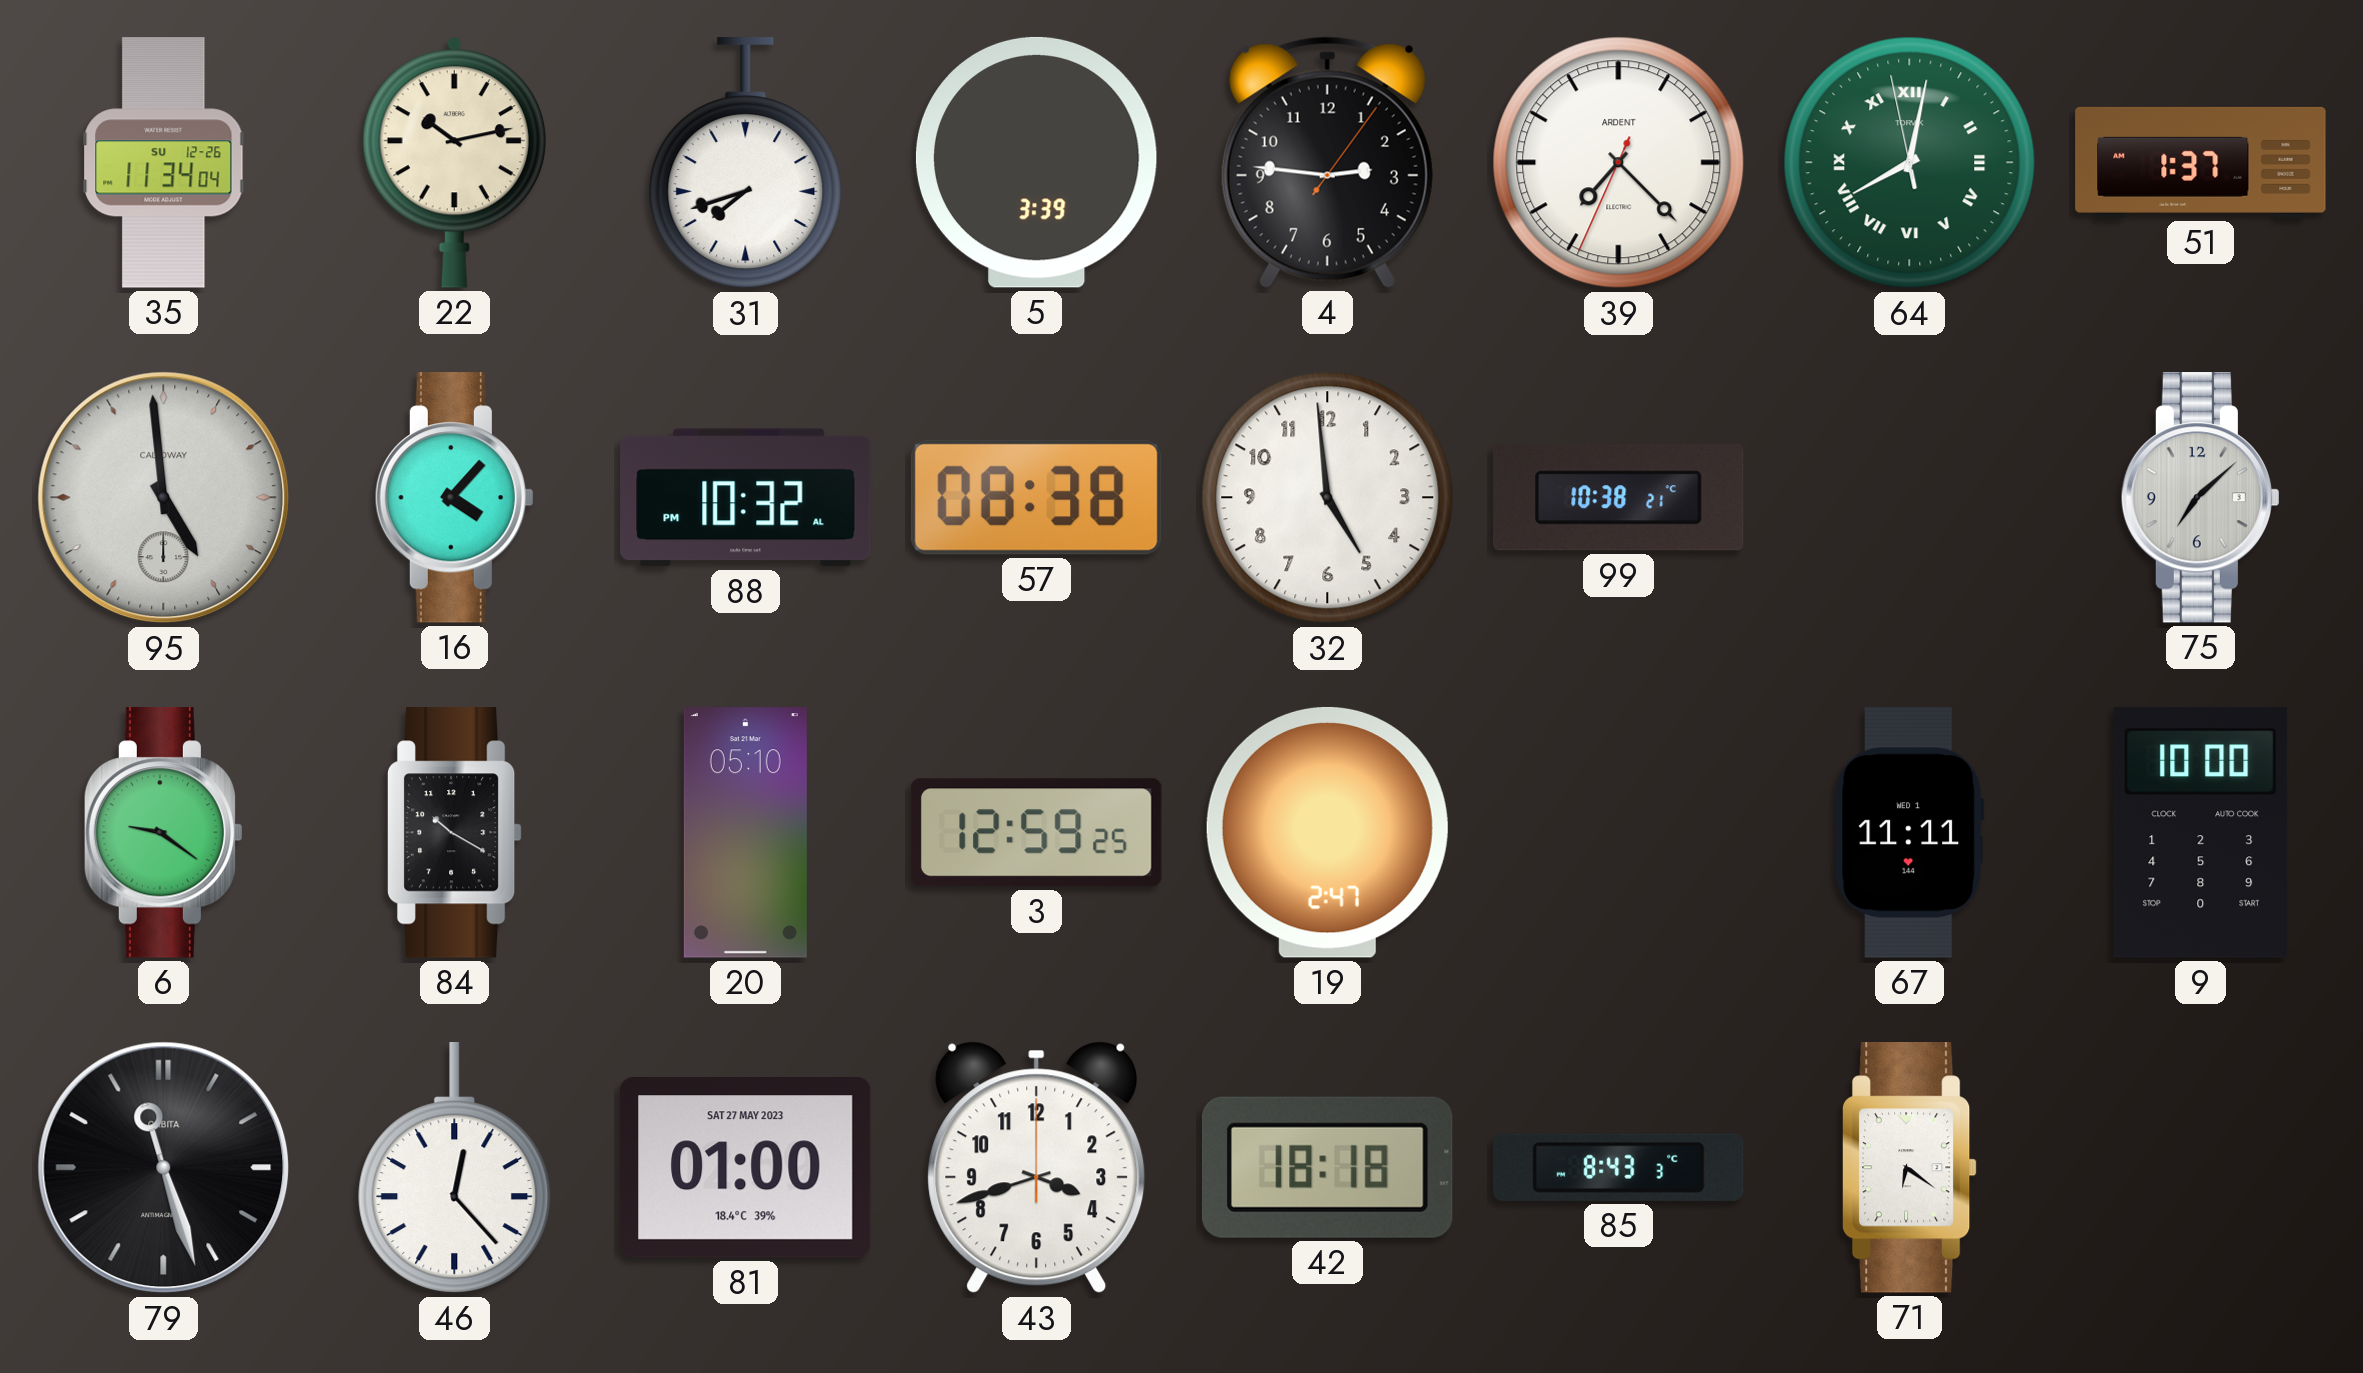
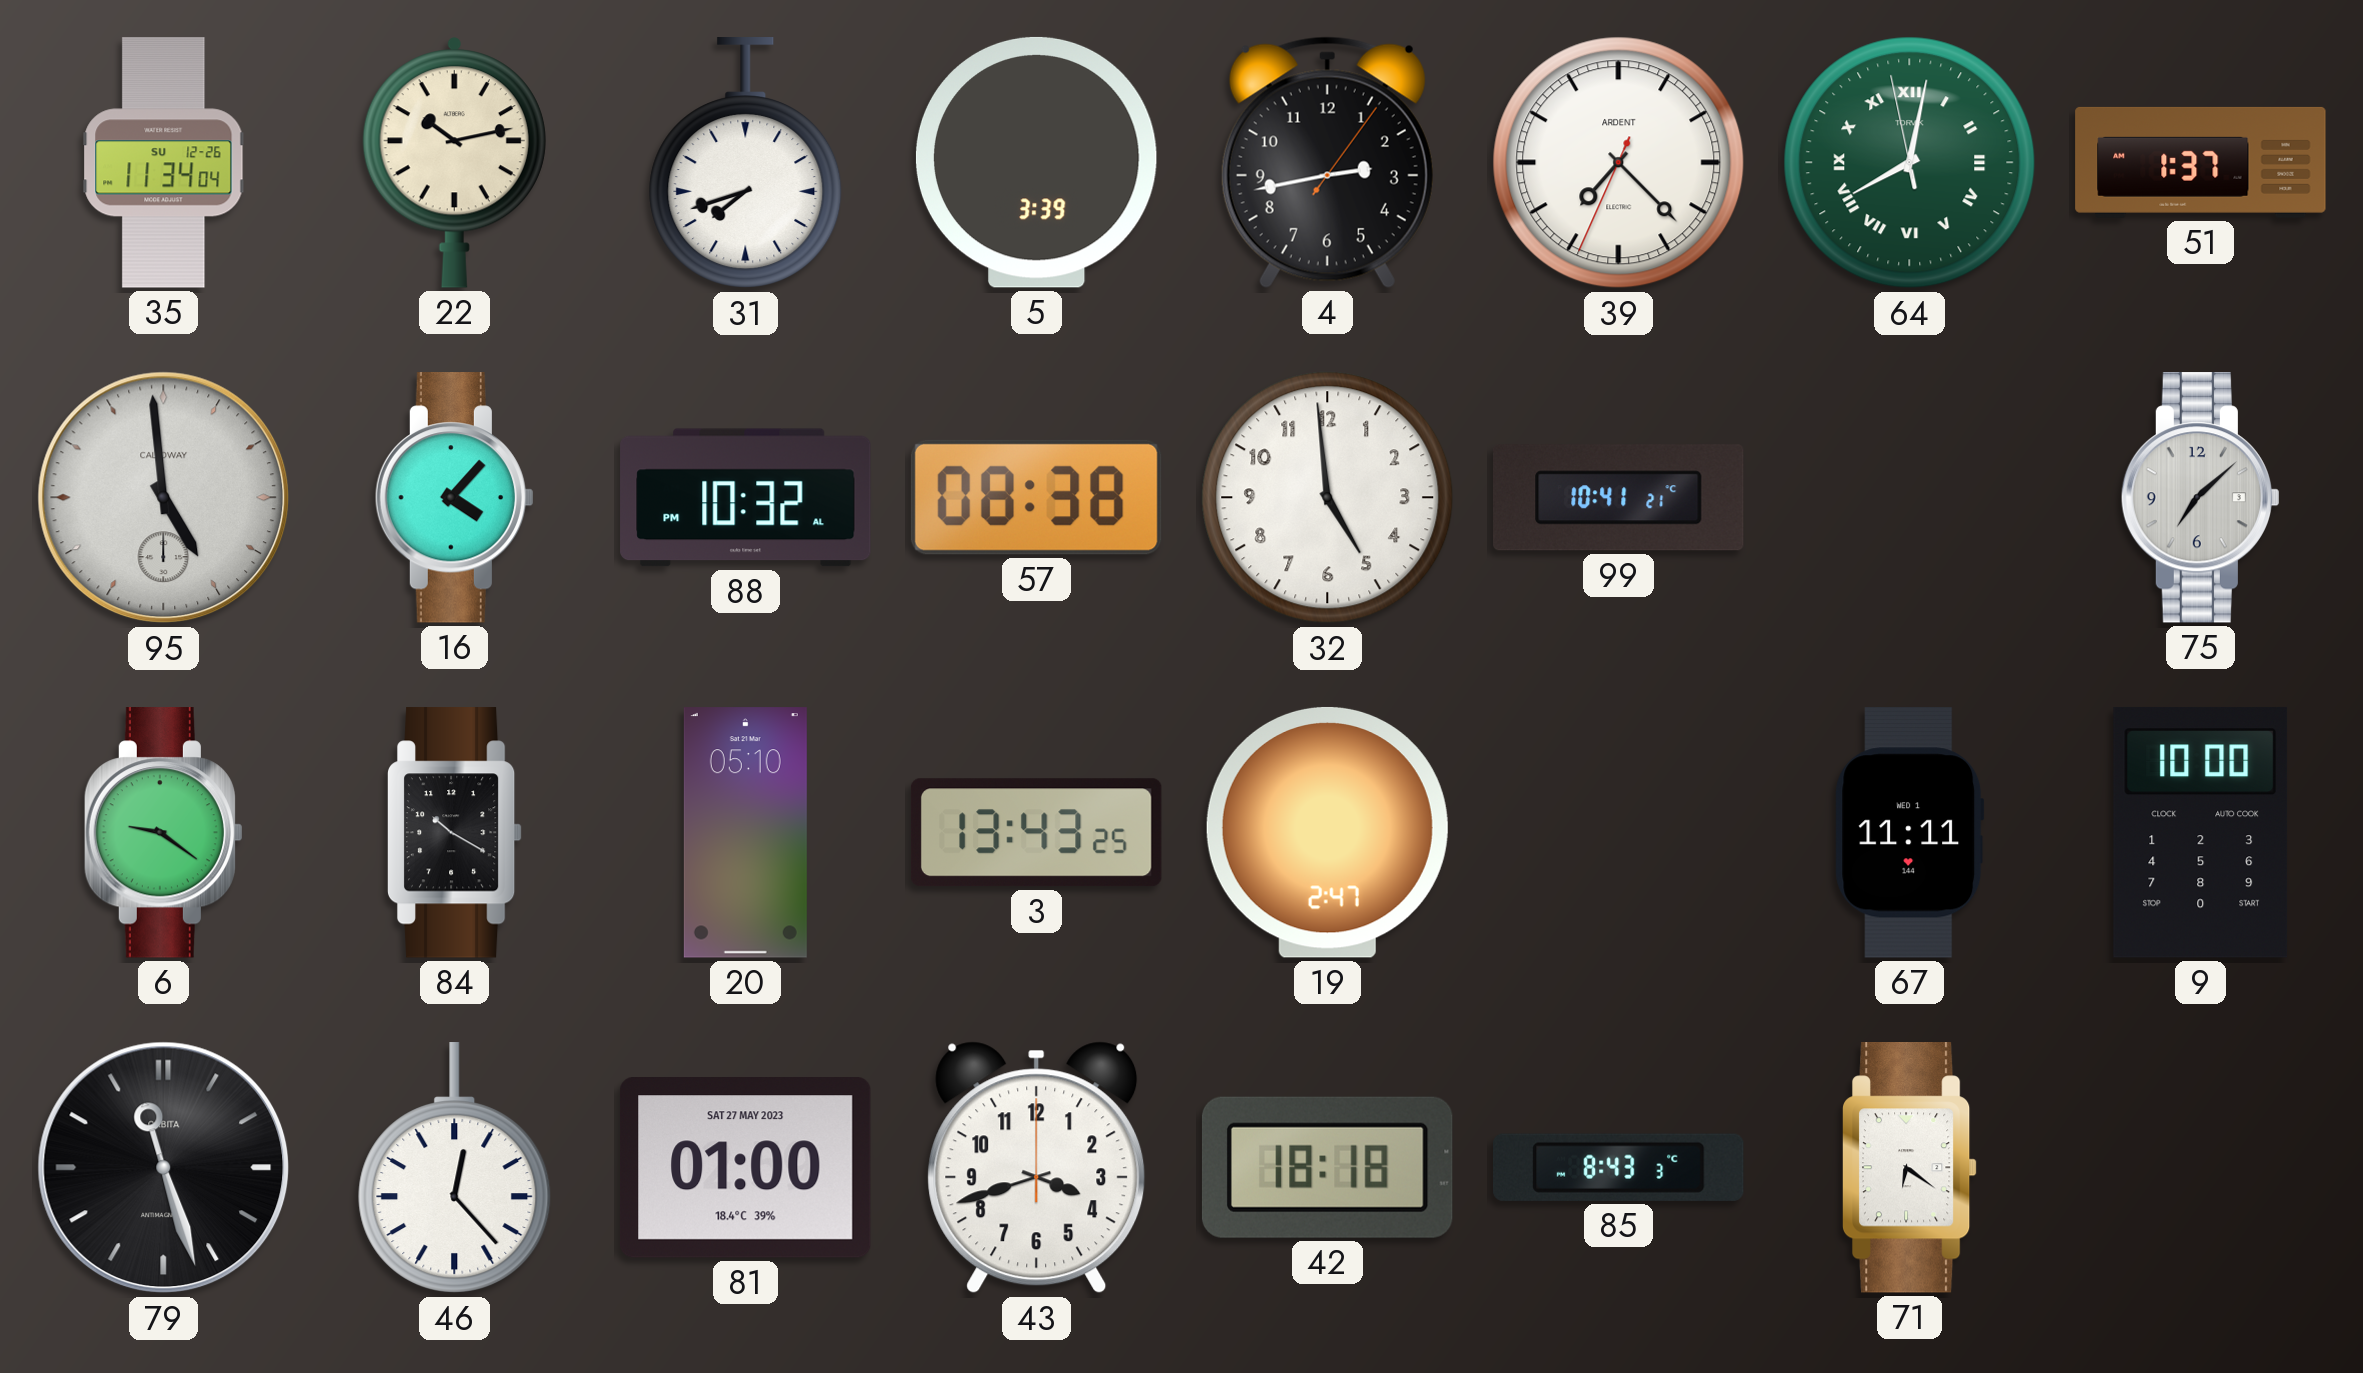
4: 2:46 -> 2:43 (1327, 162)
99: 10:38 -> 10:41 (1619, 498)
3: 12:59 -> 13:43 (1036, 833)
